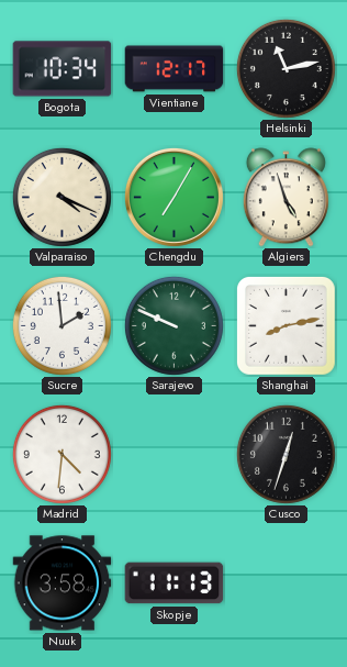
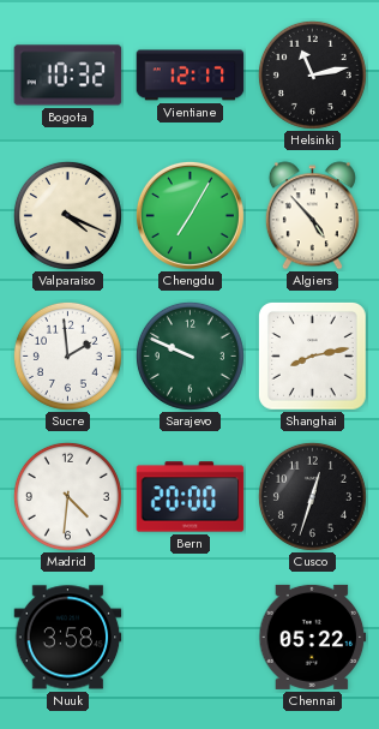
Bogota: 10:34 -> 10:32 (68, 76)
Algiers: 4:57 -> 4:53 (312, 216)
Bern: none -> 20:00 (191, 497)
Skopje: 11:13 -> none (175, 583)
Chennai: none -> 05:22 (313, 637)
